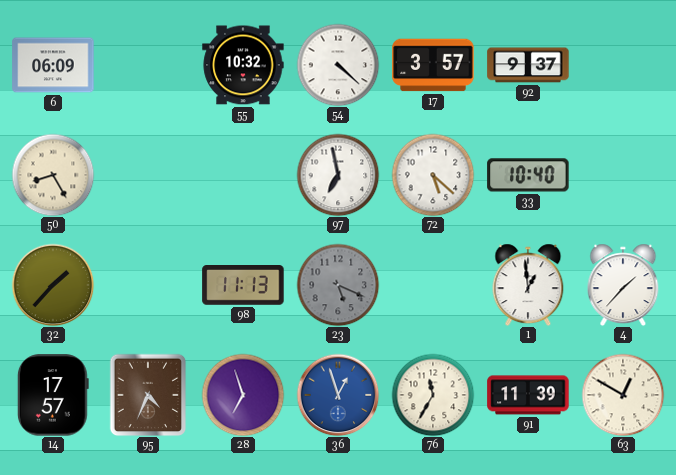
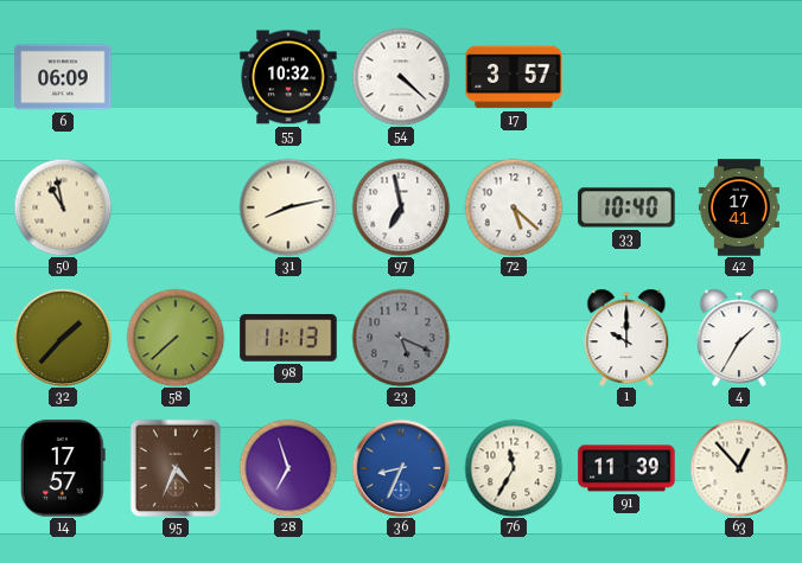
92: 9:37 -> none (528, 65)
50: 8:25 -> 10:58 (63, 207)
31: none -> 8:13 (288, 207)
42: none -> 17:41 (739, 207)
58: none -> 7:38 (176, 338)
1: 12:59 -> 10:00 (626, 338)
4: 1:37 -> 1:35 (739, 338)
36: 12:57 -> 8:34 (401, 468)
63: 12:50 -> 12:53 (739, 468)
